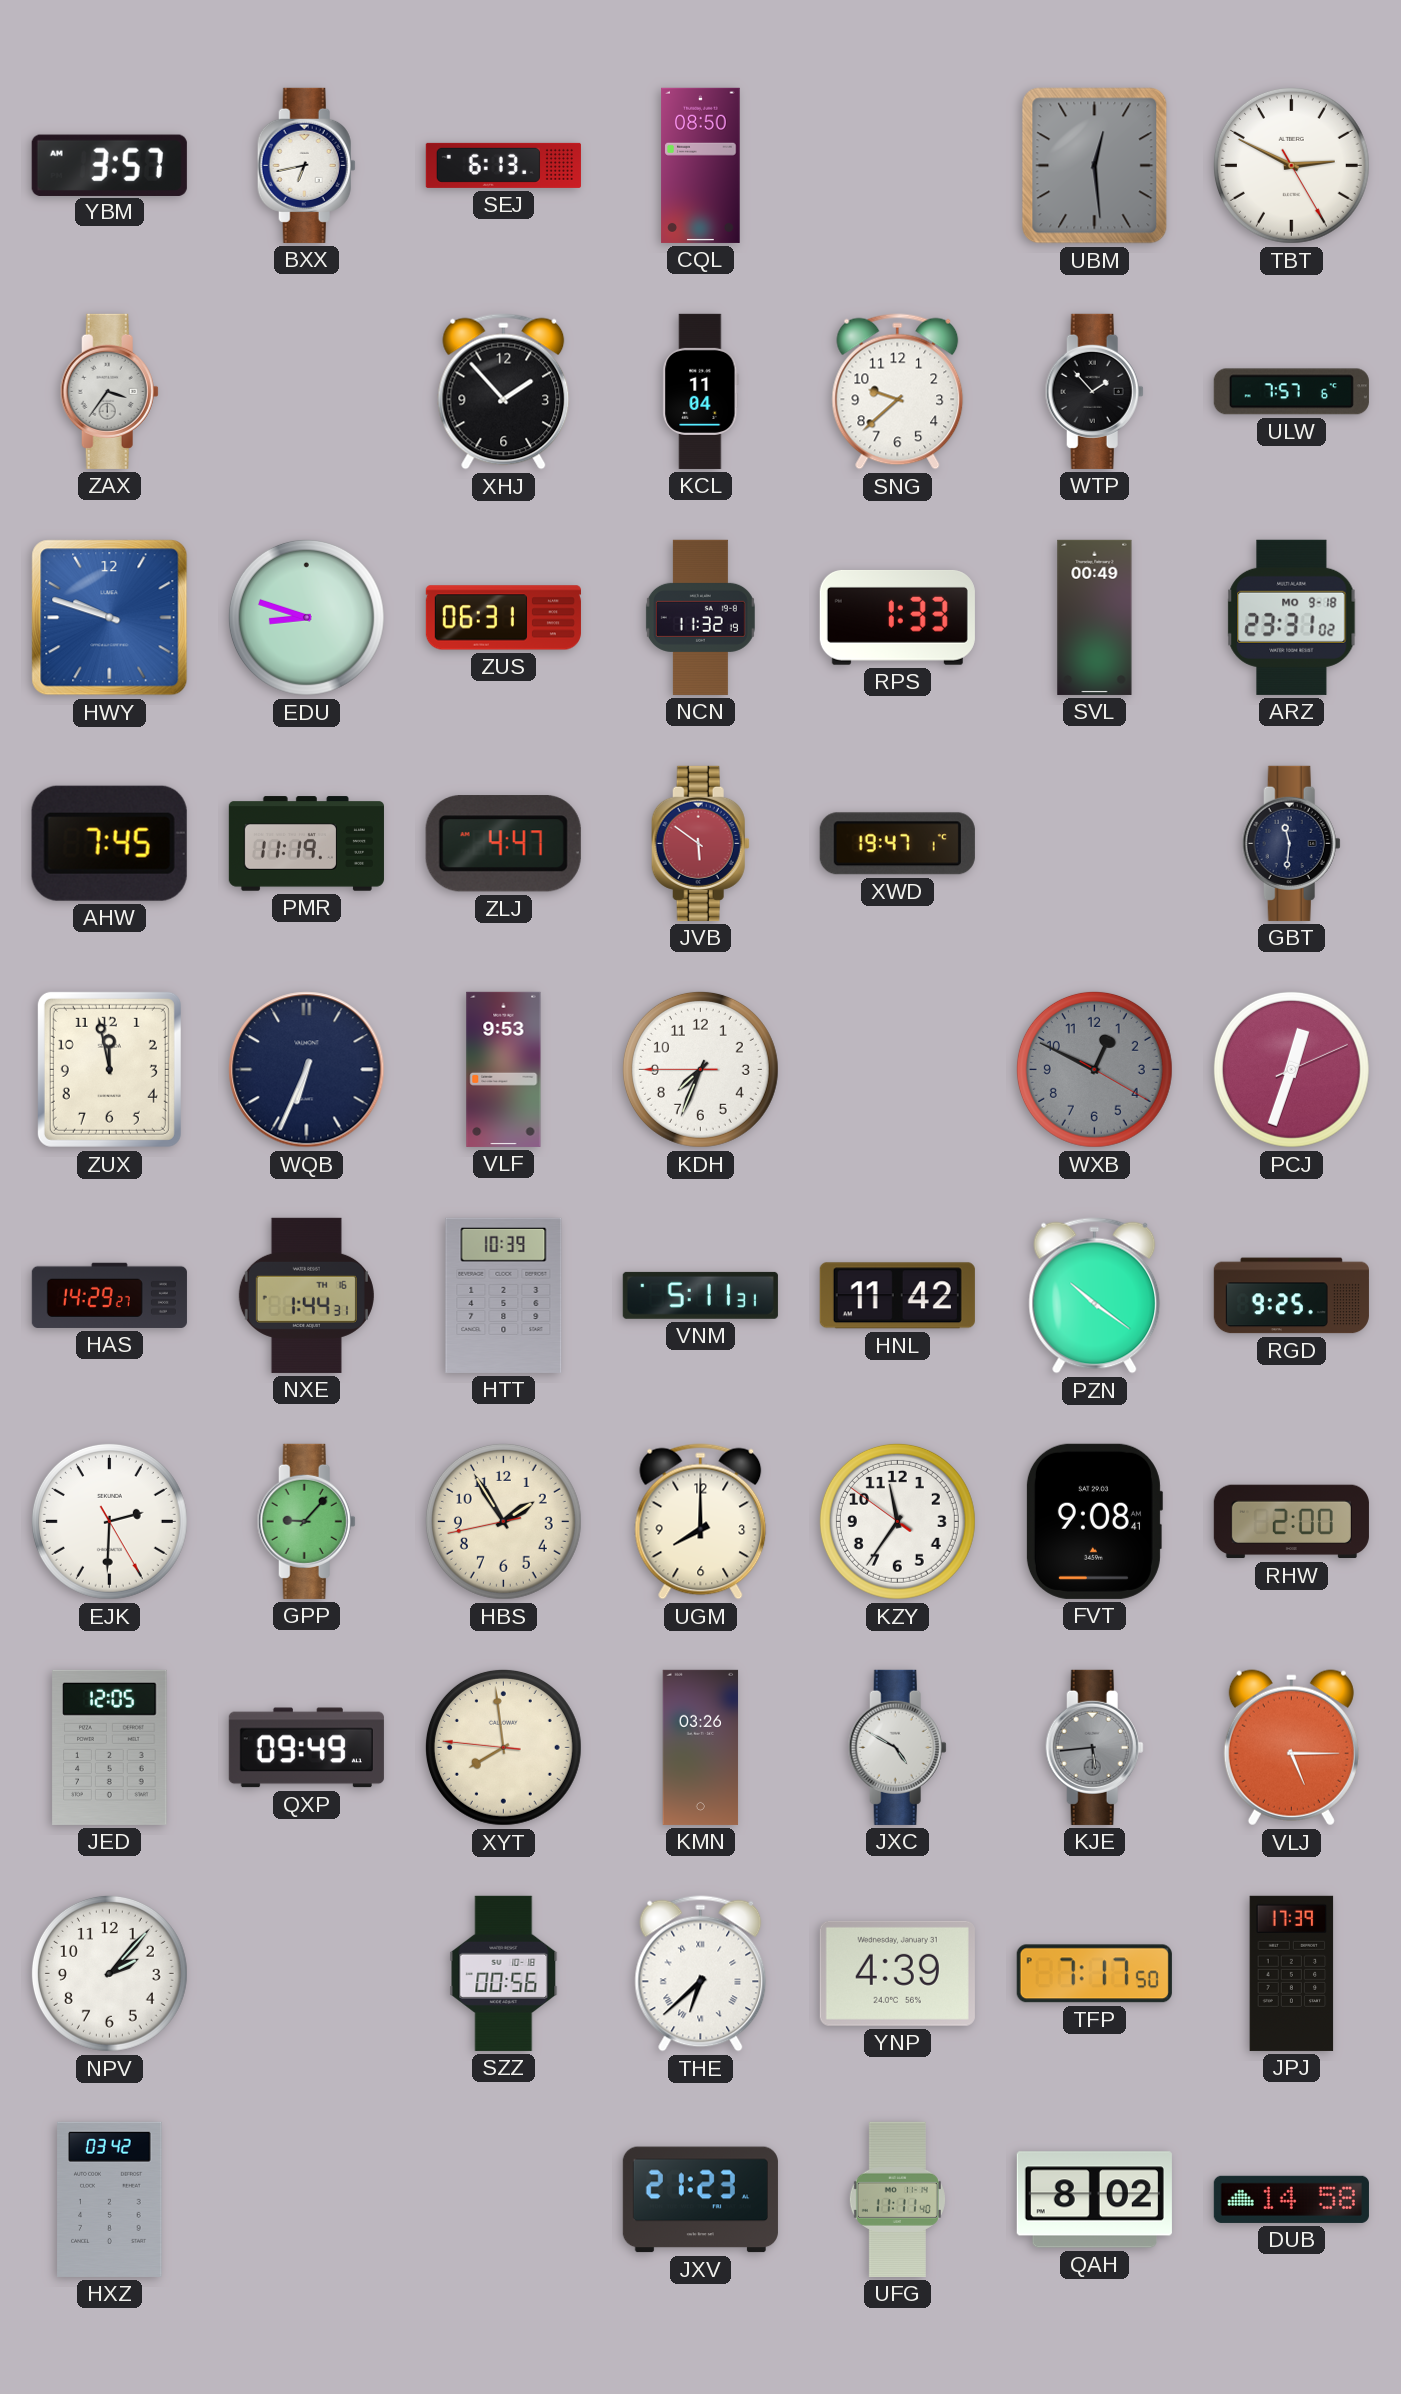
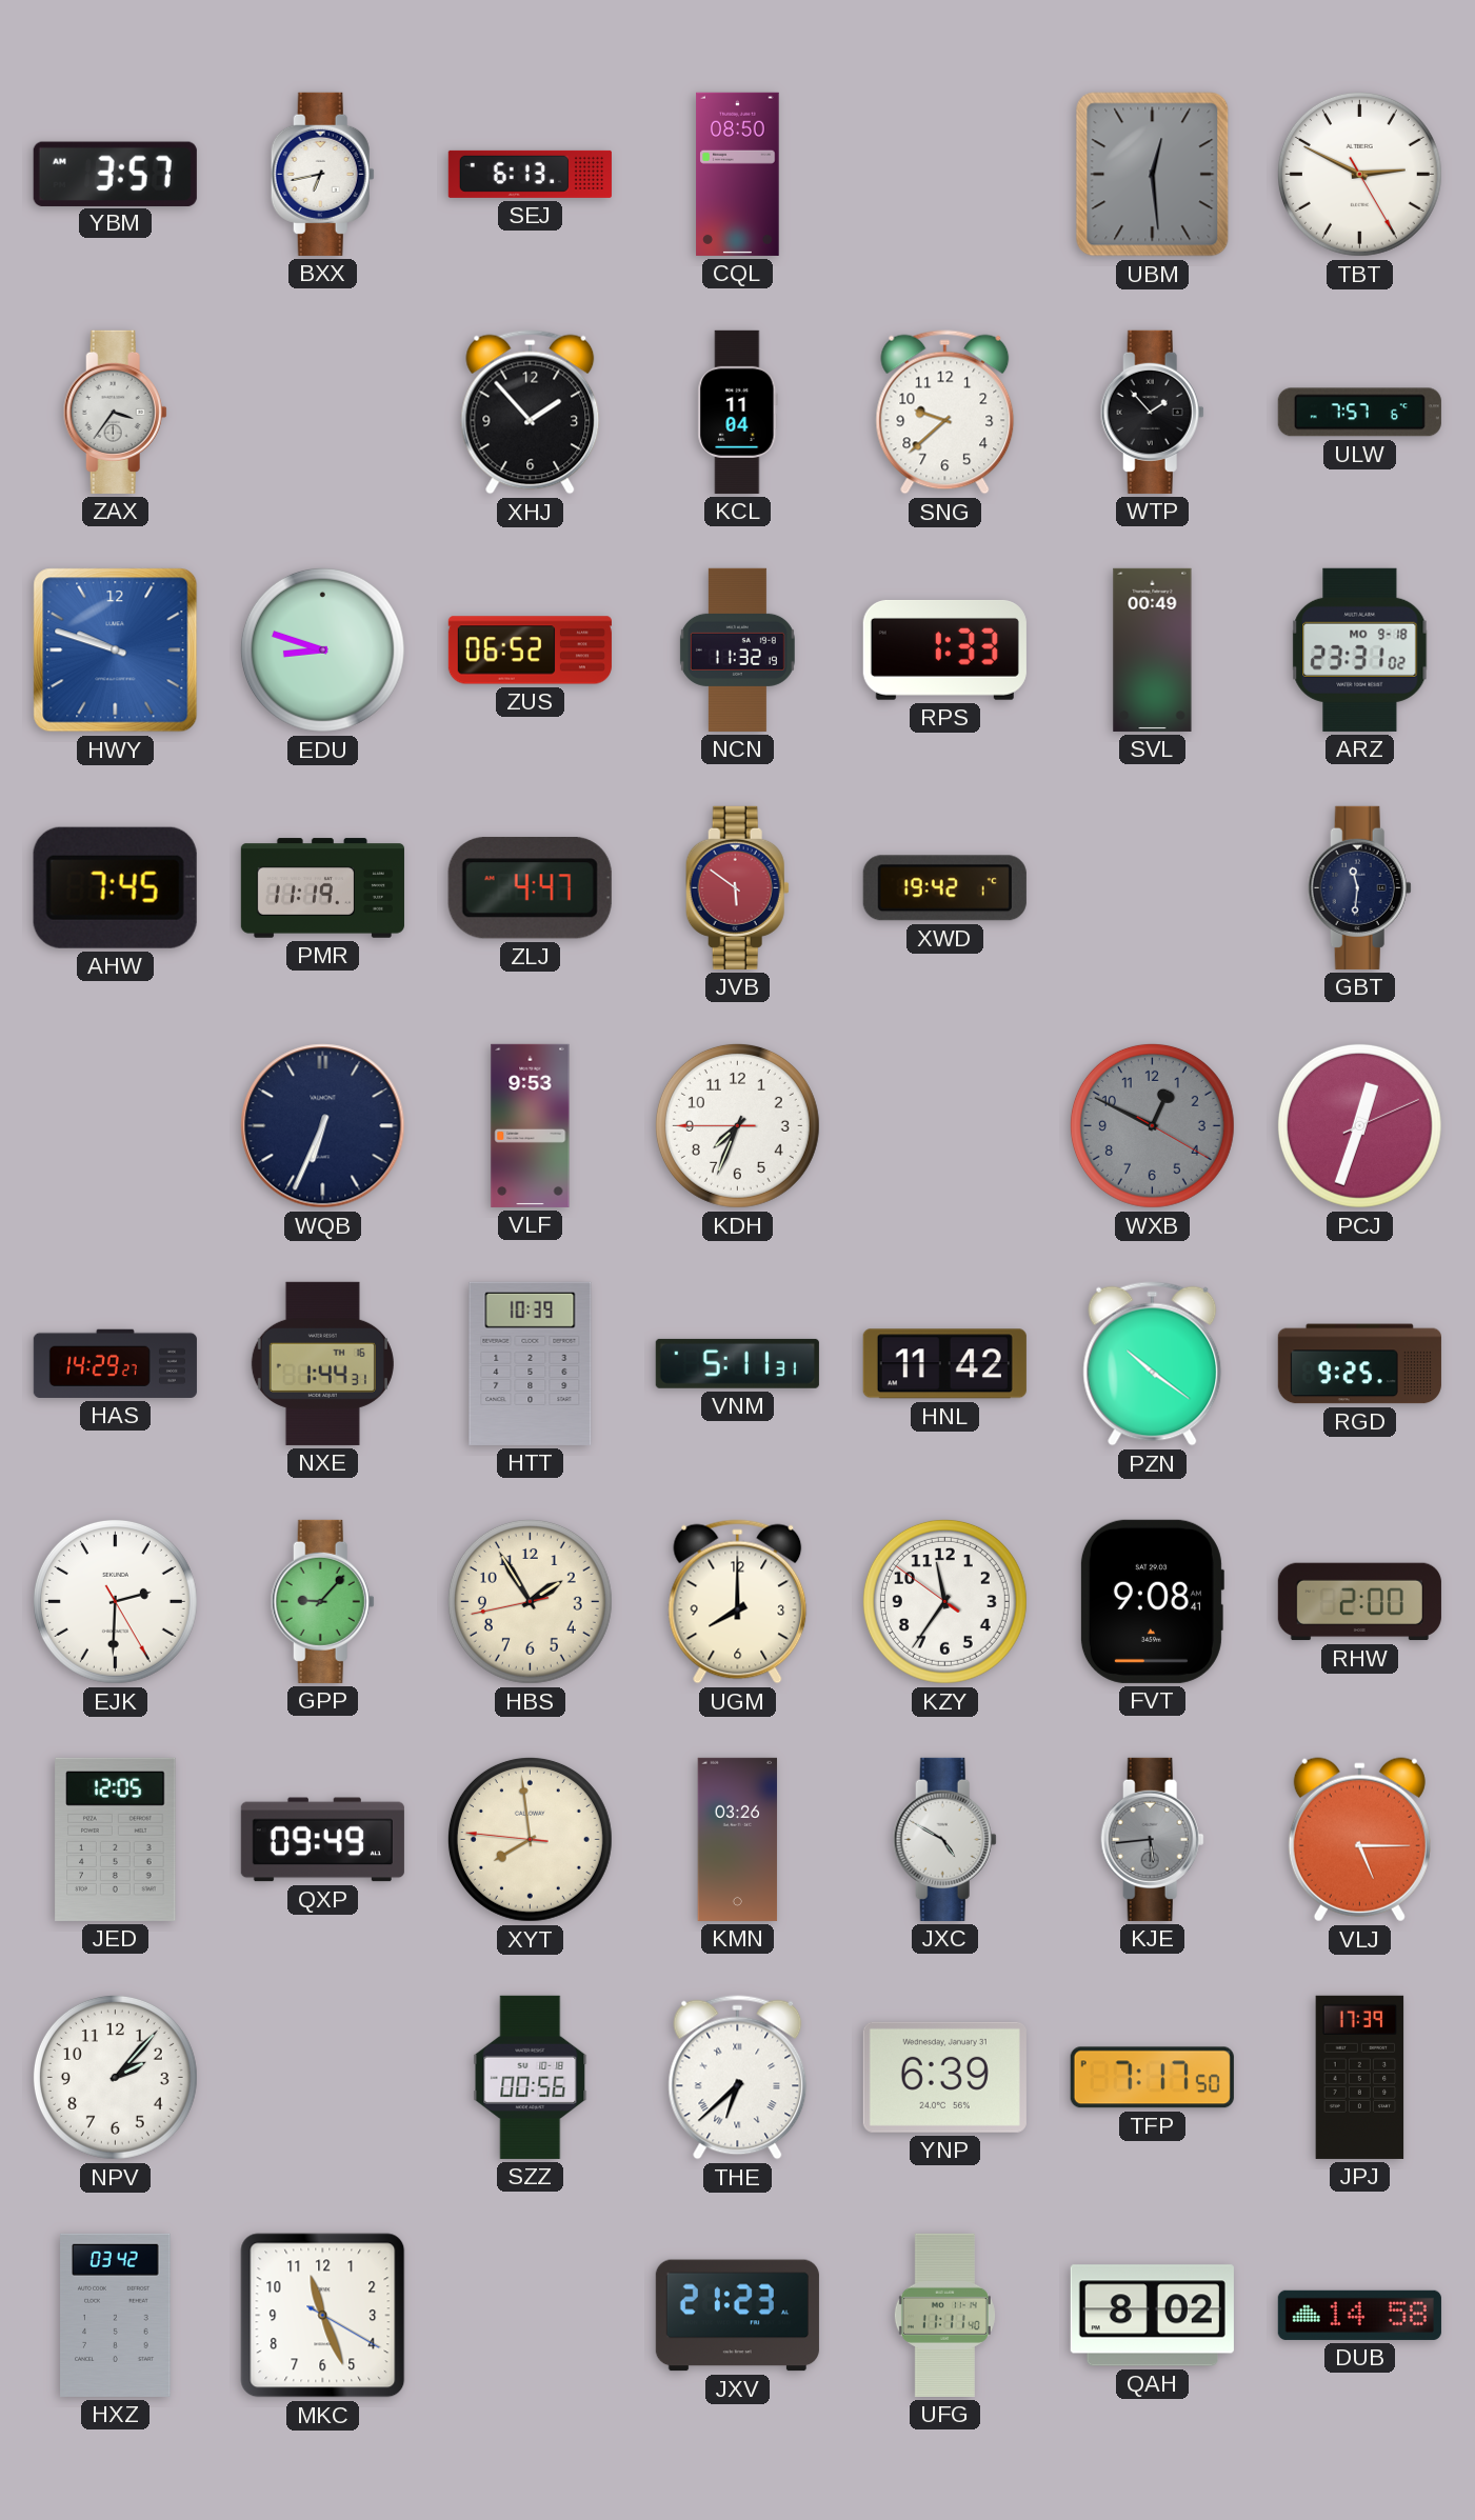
ZUS: 06:31 -> 06:52 (530, 651)
XWD: 19:47 -> 19:42 (944, 888)
ZUX: 11:58 -> none (109, 1069)
YNP: 4:39 -> 6:39 (944, 2077)
MKC: none -> 11:26 (323, 2316)
